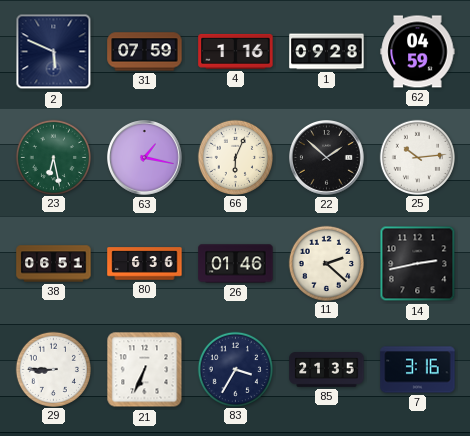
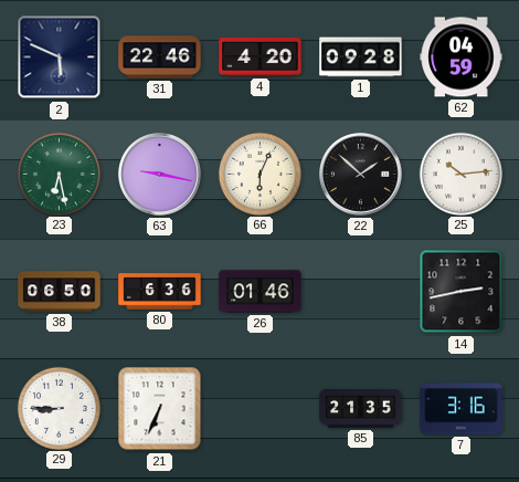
31: 07:59 -> 22:46 (160, 57)
4: 1:16 -> 4:20 (261, 56)
63: 1:17 -> 9:17 (160, 175)
38: 06:51 -> 06:50 (60, 292)
11: 2:22 -> none (326, 263)
83: 3:35 -> none (235, 369)
